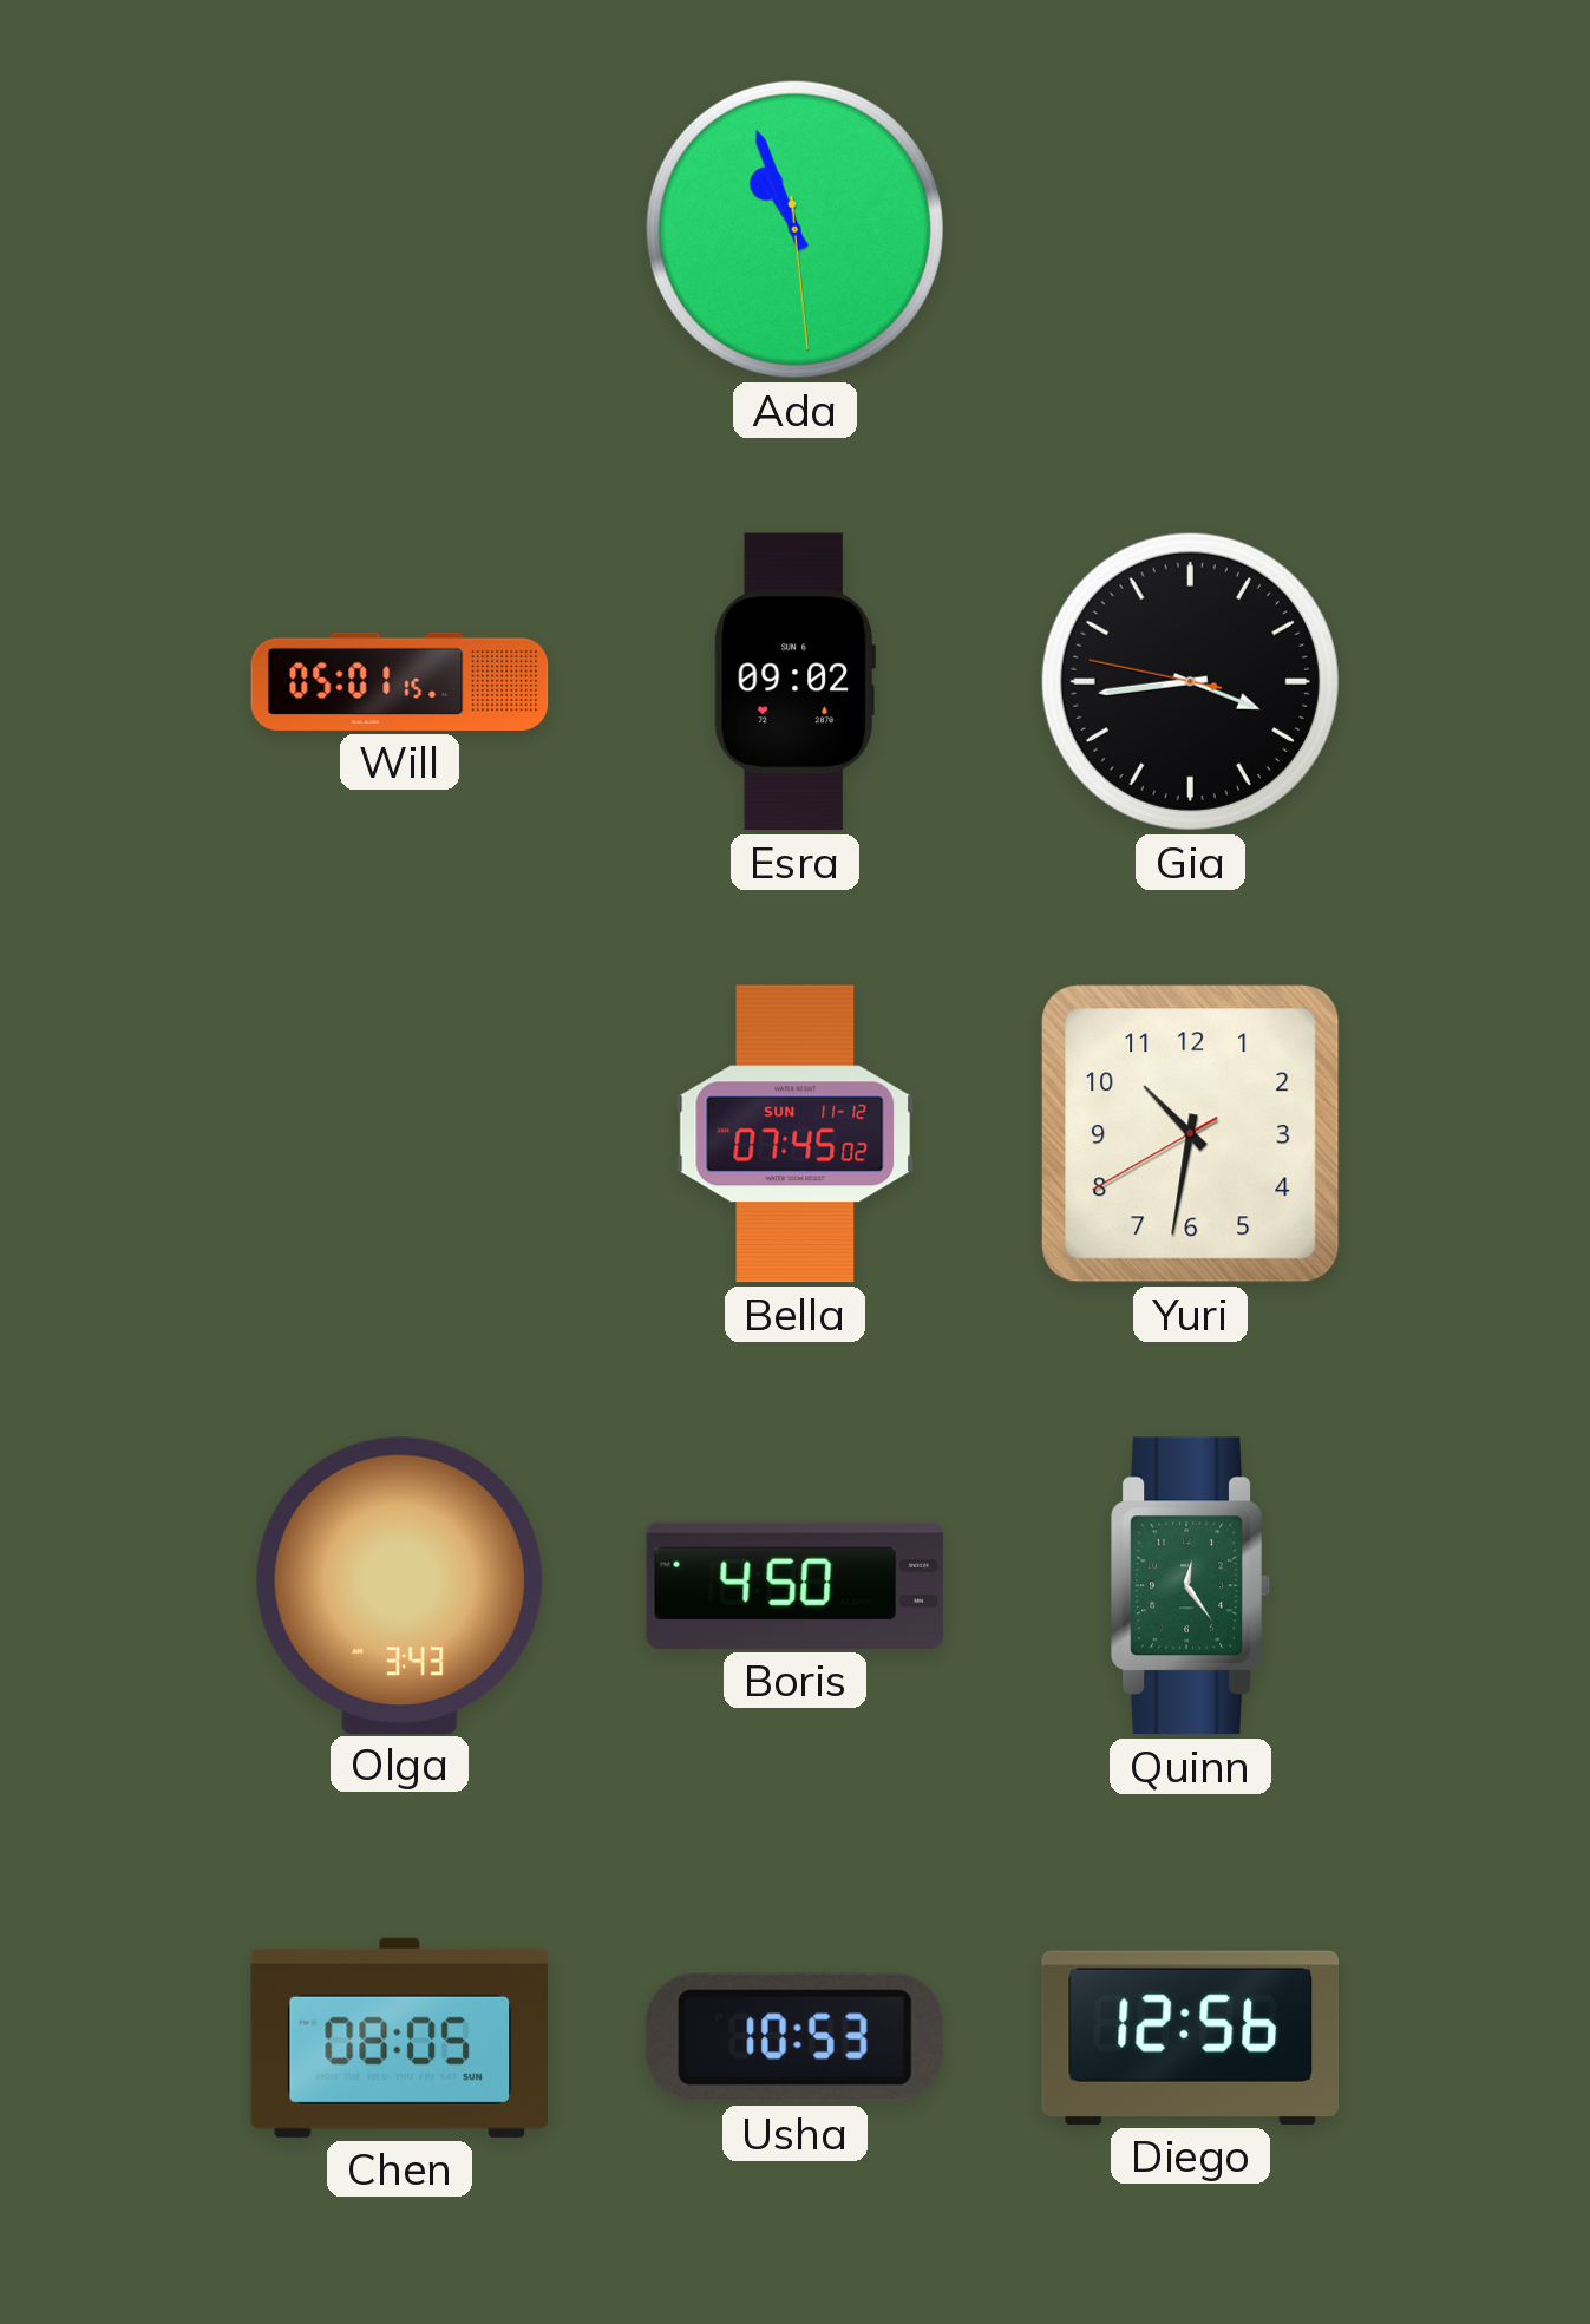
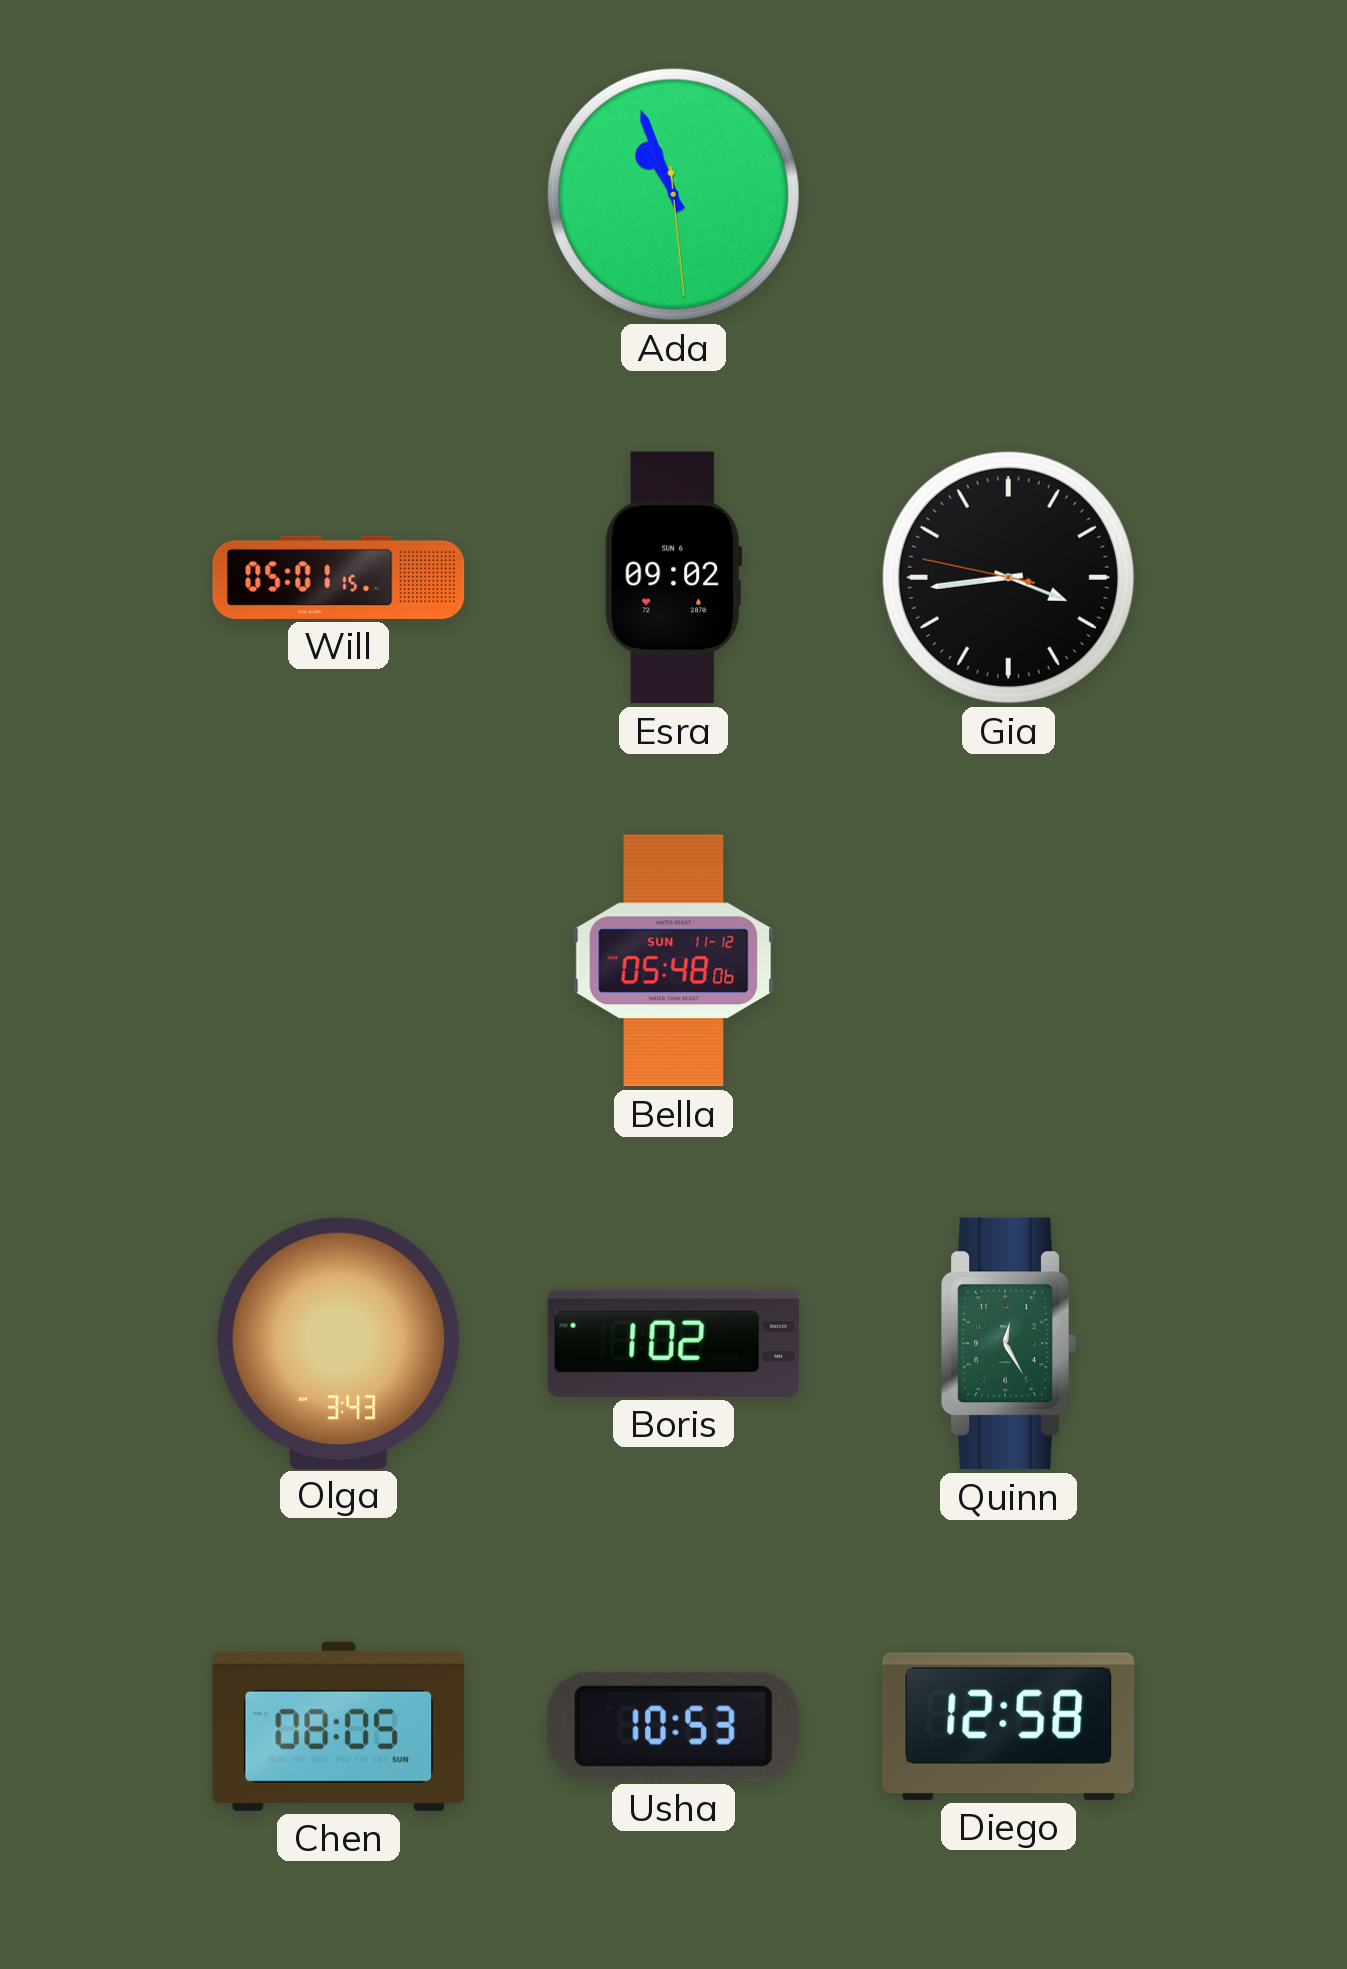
Bella: 07:45 -> 05:48 (674, 961)
Yuri: 10:31 -> none (1191, 1134)
Boris: 4:50 -> 1:02 (674, 1343)
Quinn: 12:24 -> 12:25 (1009, 1344)
Diego: 12:56 -> 12:58 (1009, 1726)
